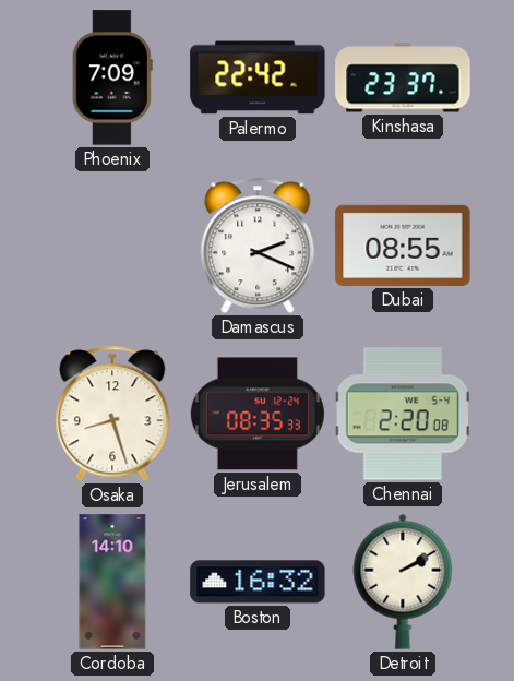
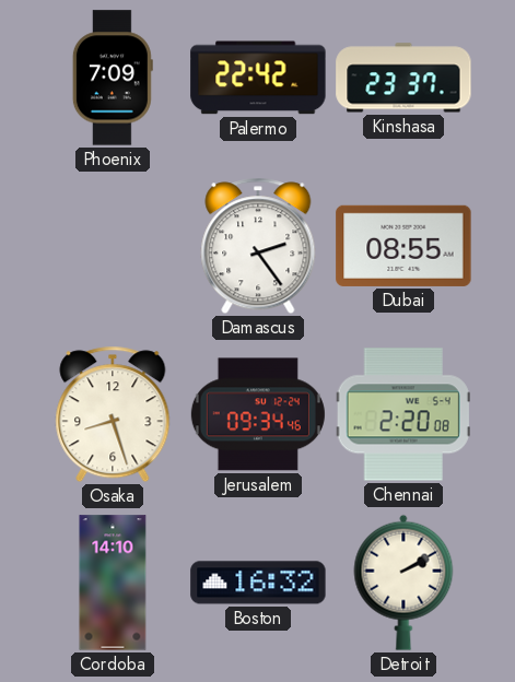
Damascus: 2:19 -> 2:24 (258, 246)
Jerusalem: 08:35 -> 09:34 (258, 414)
